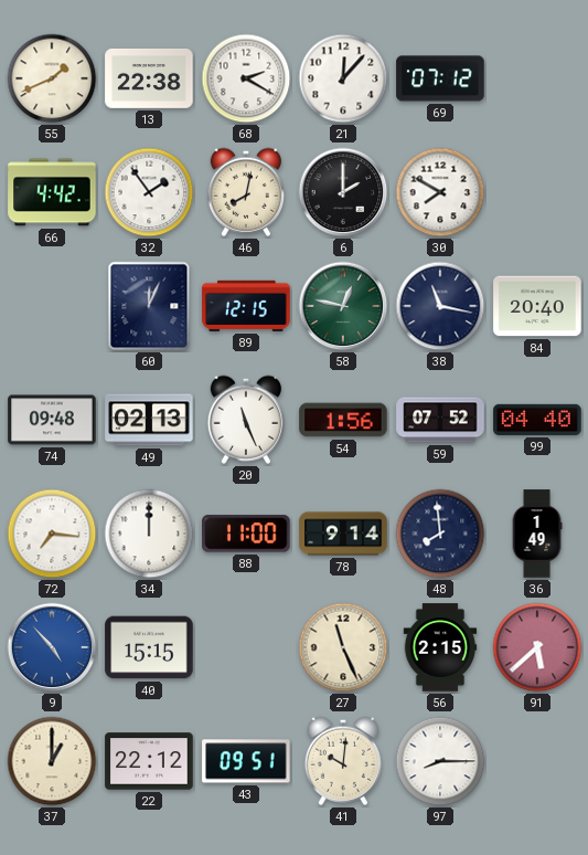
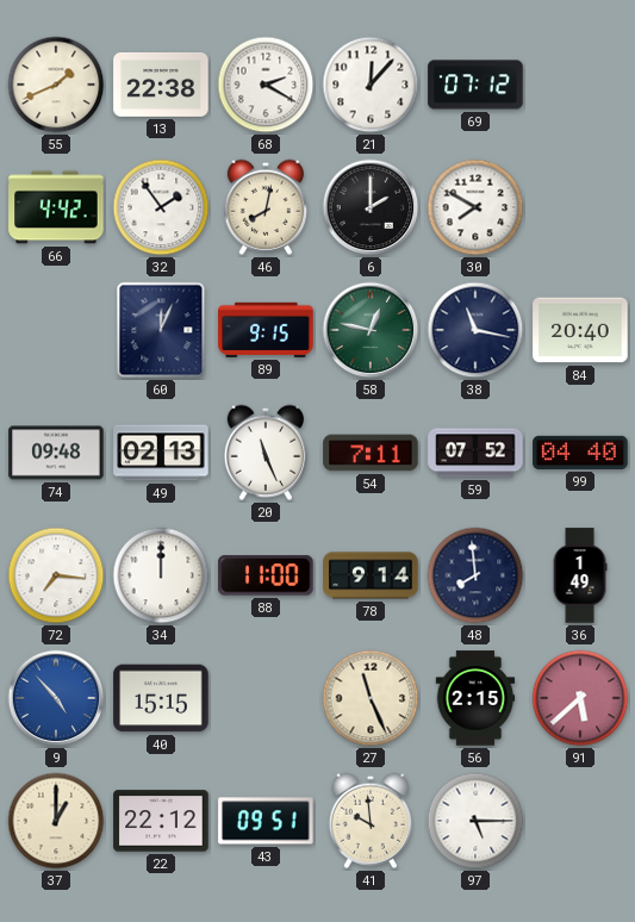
89: 12:15 -> 9:15 (266, 330)
54: 1:56 -> 7:11 (371, 453)
41: 10:01 -> 9:59 (369, 821)
97: 8:15 -> 5:15 (475, 821)
